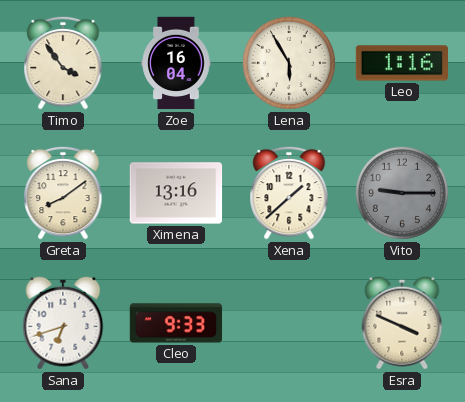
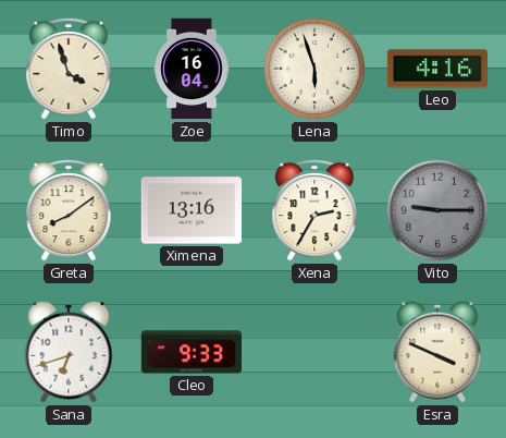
Timo: 3:54 -> 3:57 (69, 69)
Lena: 5:55 -> 5:57 (314, 69)
Leo: 1:16 -> 4:16 (437, 69)
Xena: 1:38 -> 2:35 (314, 210)
